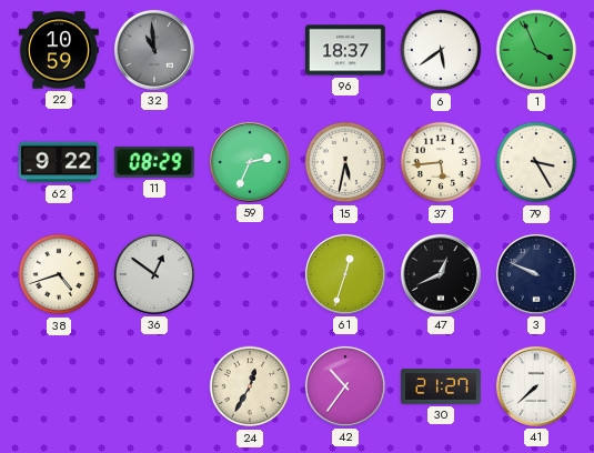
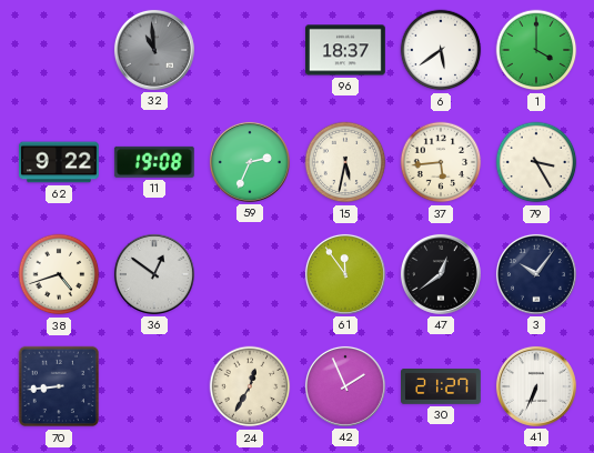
22: 10:59 -> none (60, 50)
1: 3:56 -> 4:00 (536, 50)
11: 08:29 -> 19:08 (154, 162)
61: 12:33 -> 11:54 (345, 274)
47: 12:41 -> 12:39 (441, 274)
3: 9:49 -> 10:06 (536, 274)
70: none -> 8:44 (59, 386)
42: 10:36 -> 1:56 (345, 386)
41: 7:38 -> 6:34 (536, 386)
